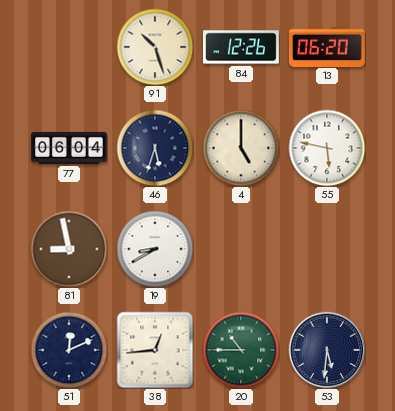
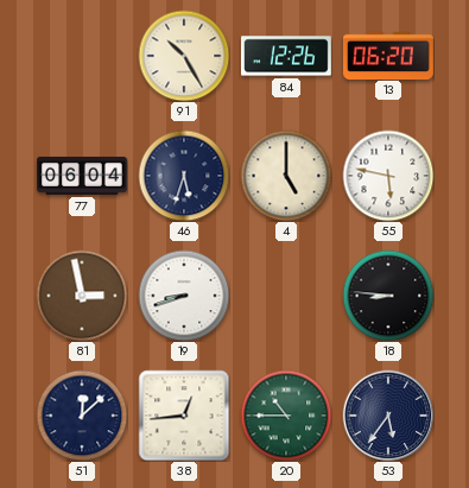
91: 10:27 -> 10:25 (184, 56)
81: 8:58 -> 2:58 (82, 296)
19: 8:40 -> 8:42 (184, 296)
18: none -> 8:46 (388, 296)
51: 12:11 -> 12:08 (82, 416)
53: 5:31 -> 5:36 (388, 416)
